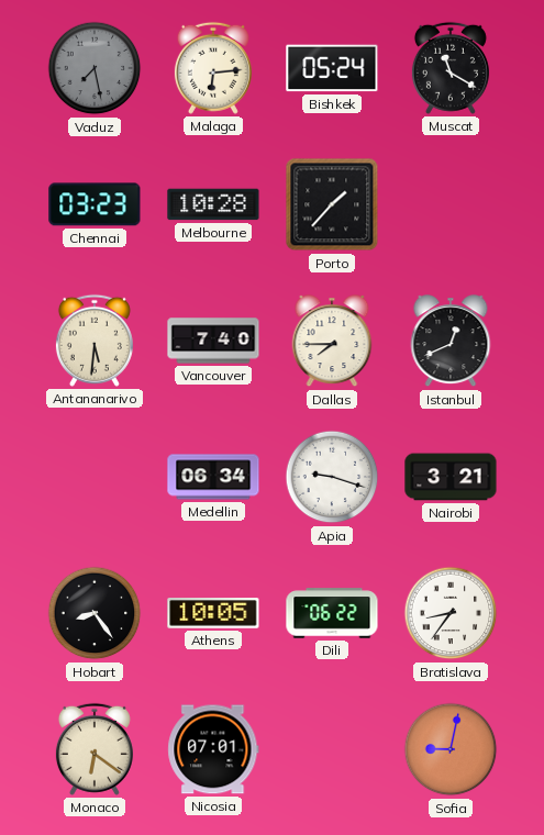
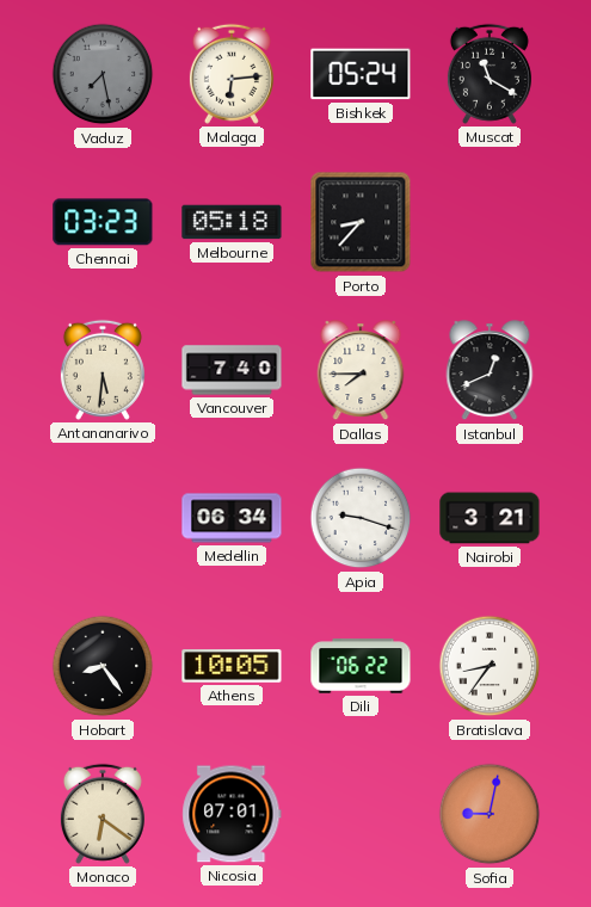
Melbourne: 10:28 -> 05:18 (232, 222)
Porto: 1:37 -> 8:37 (361, 222)
